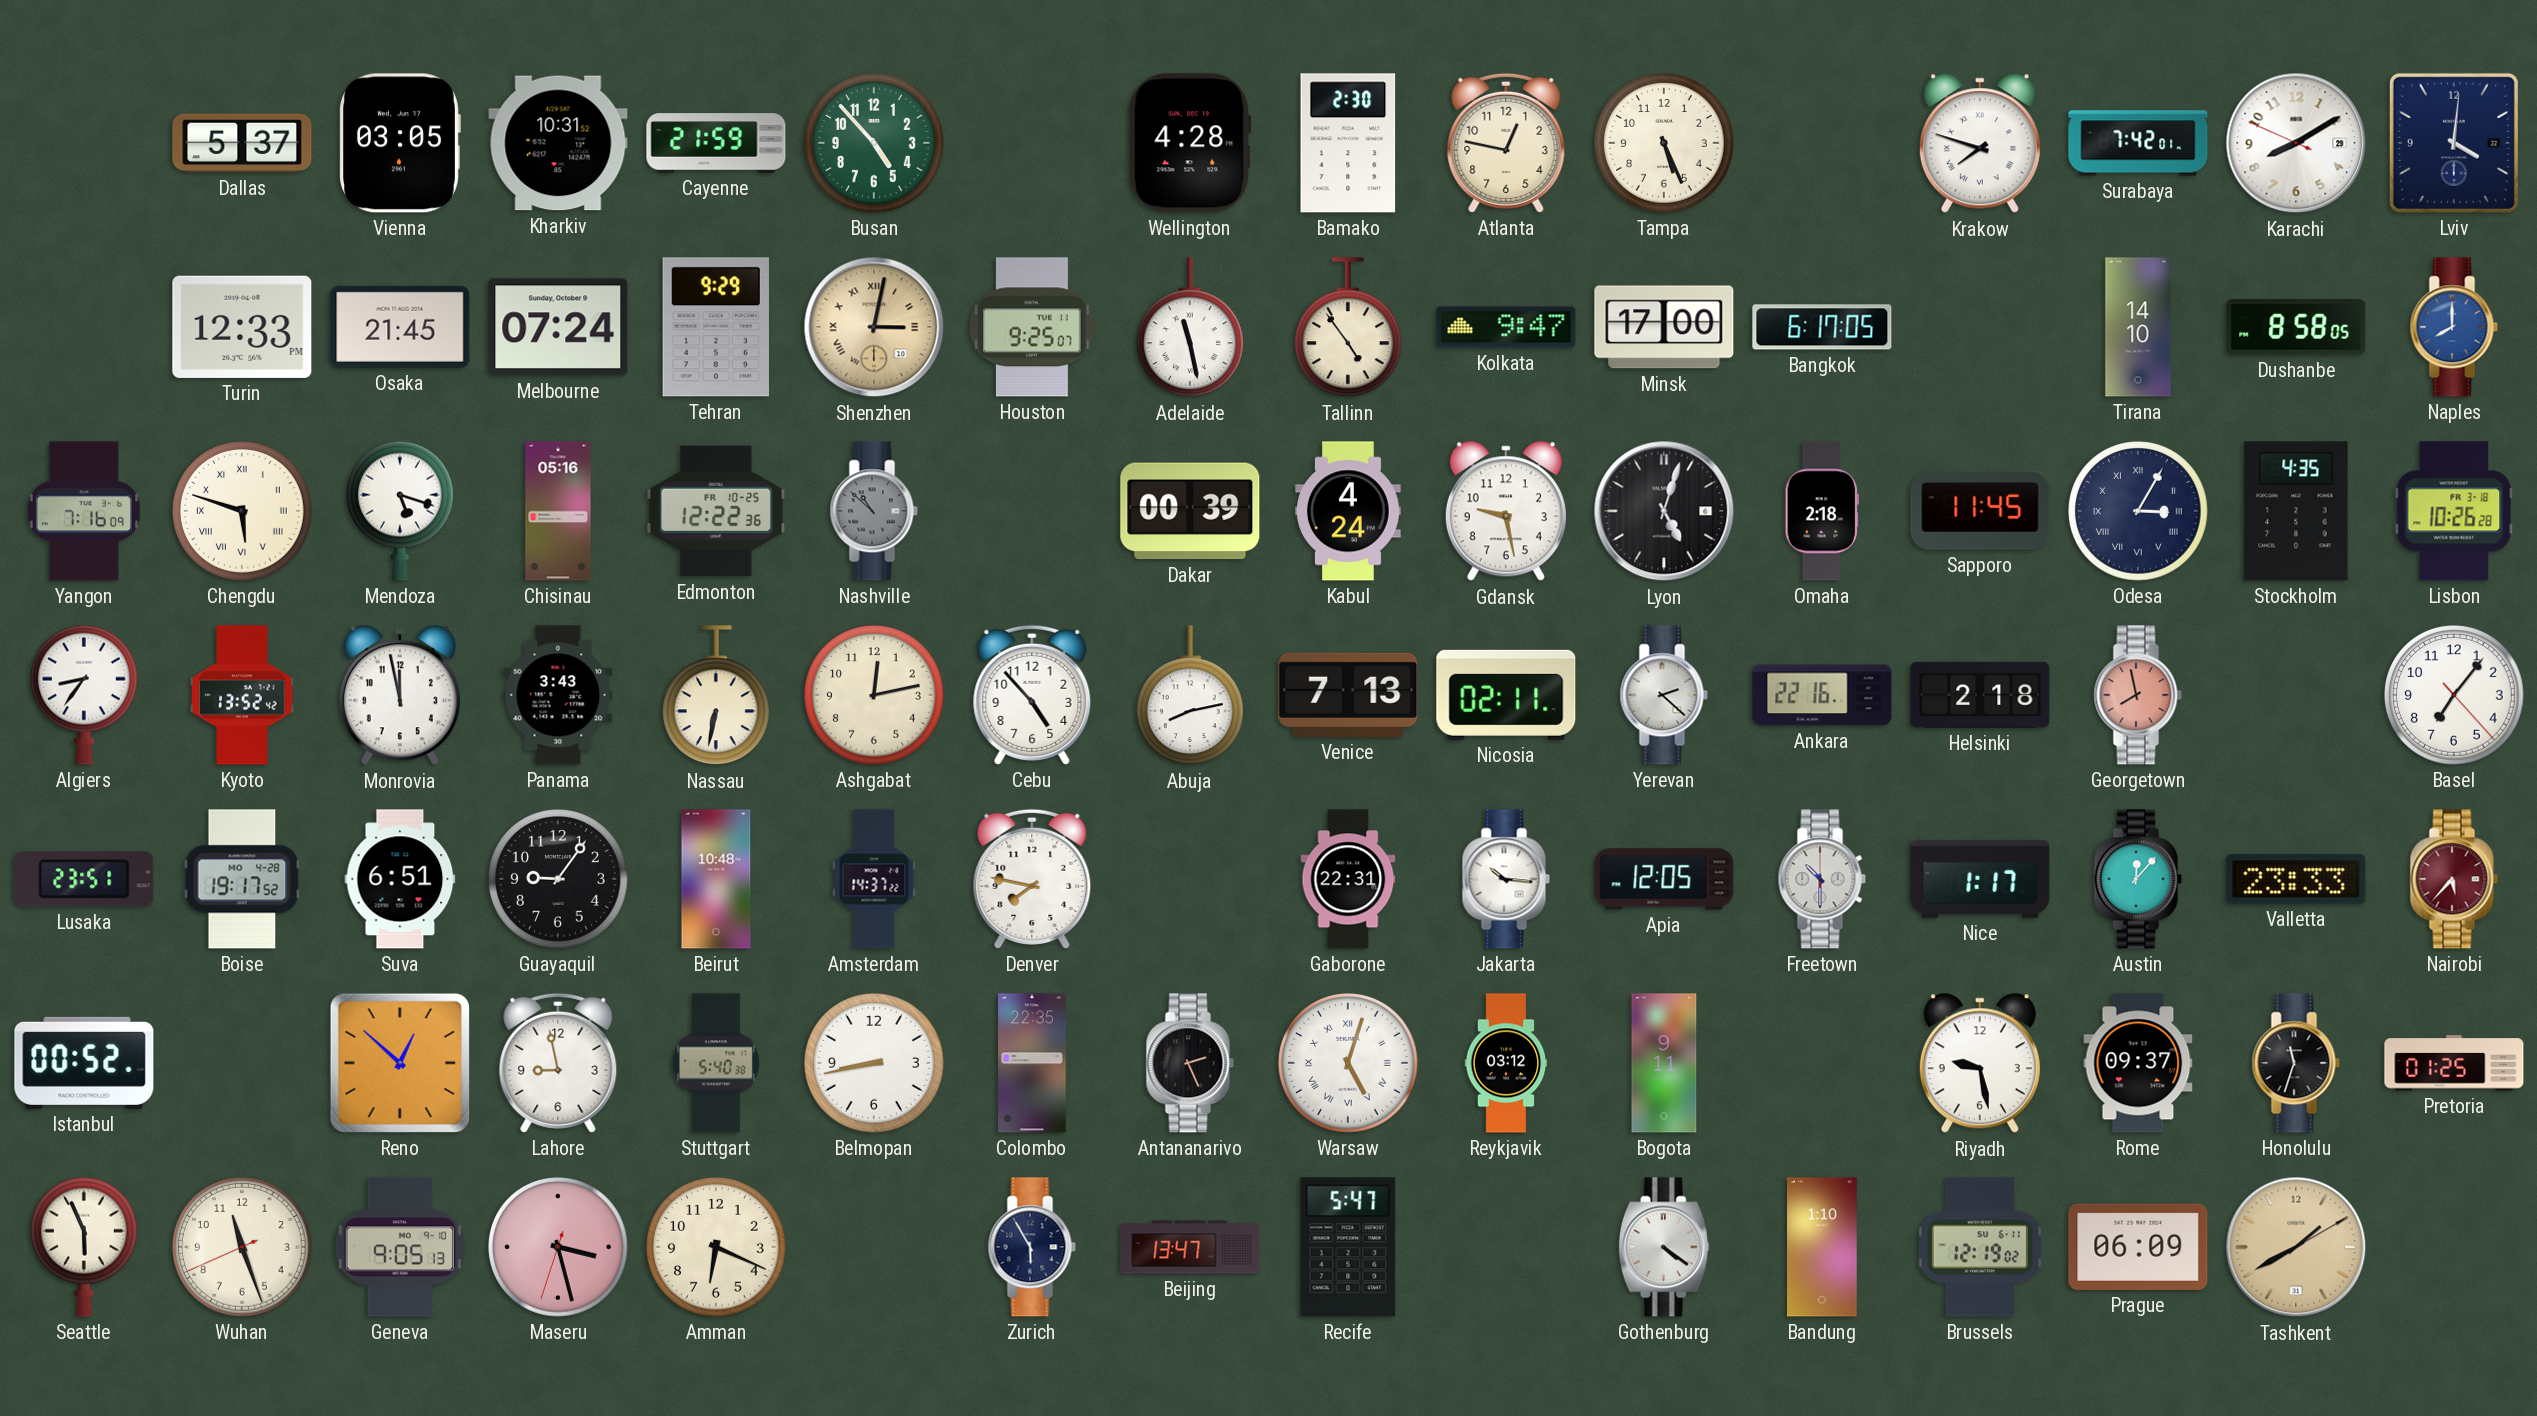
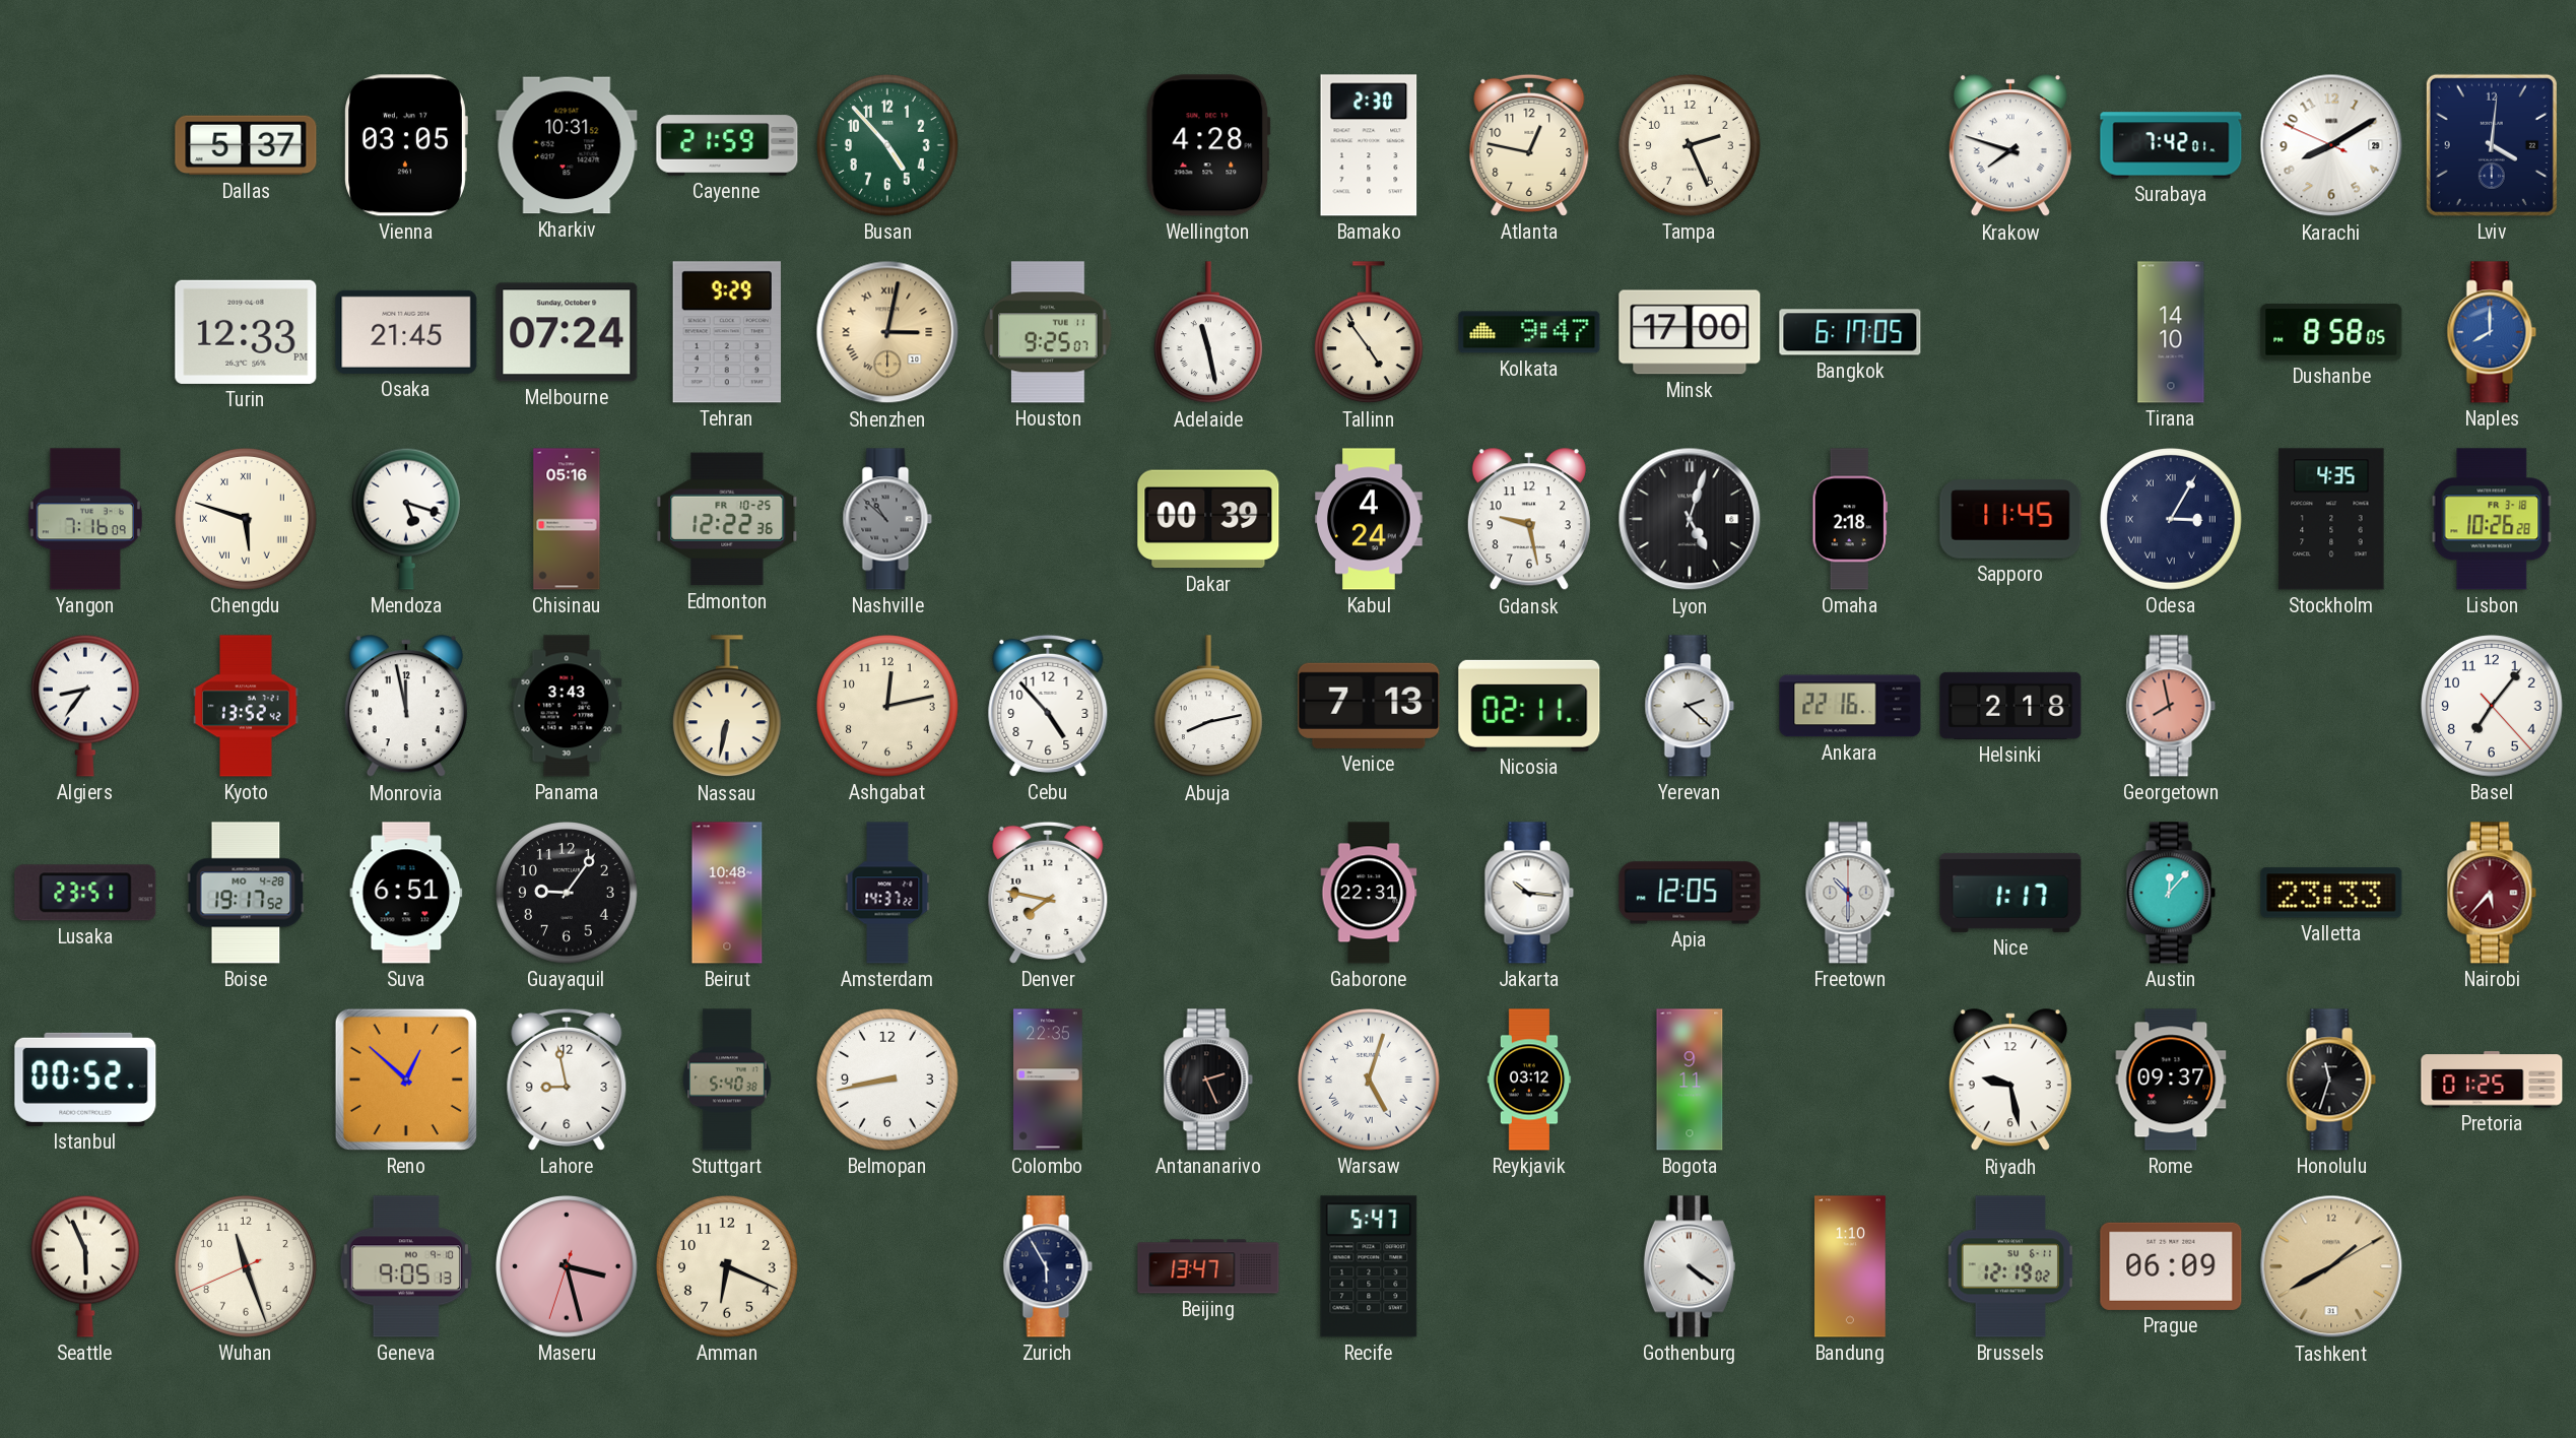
Tampa: 5:26 -> 2:26 (1691, 146)
